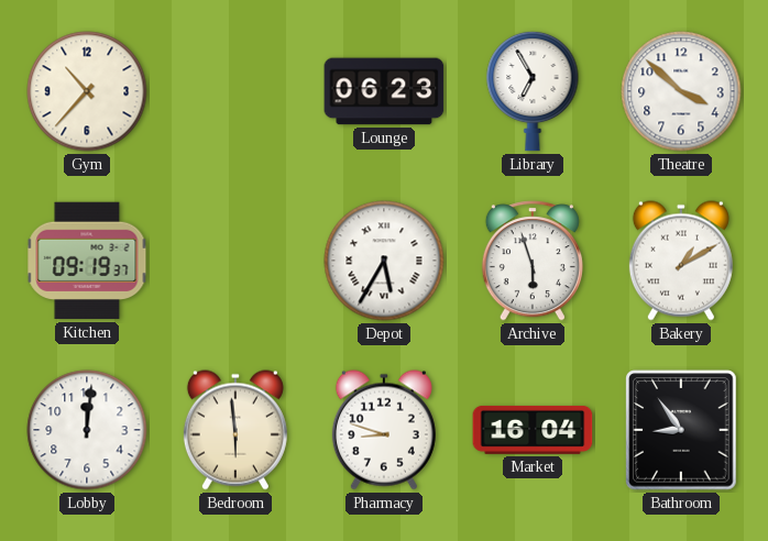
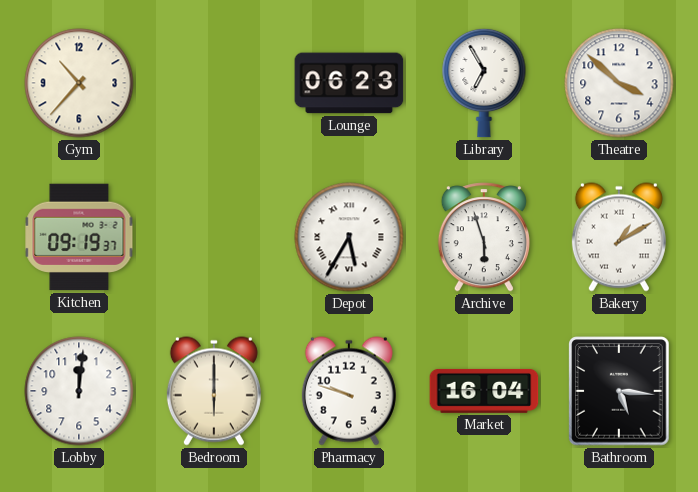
Bedroom: 5:59 -> 6:00 (214, 391)
Pharmacy: 8:48 -> 9:48 (349, 391)
Bathroom: 8:54 -> 5:16 (619, 391)
